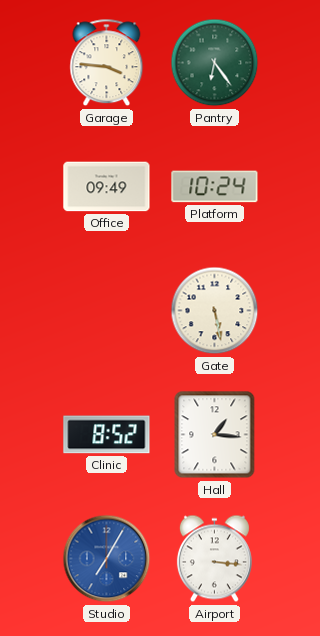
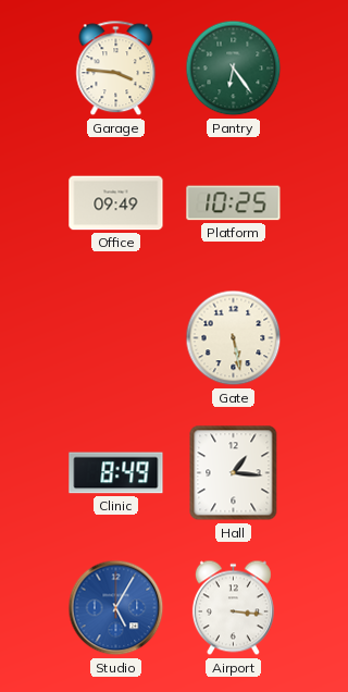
Platform: 10:24 -> 10:25 (234, 203)
Clinic: 8:52 -> 8:49 (116, 473)
Studio: 7:05 -> 5:05 (116, 608)
